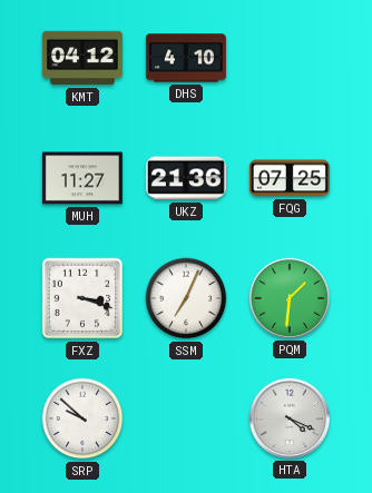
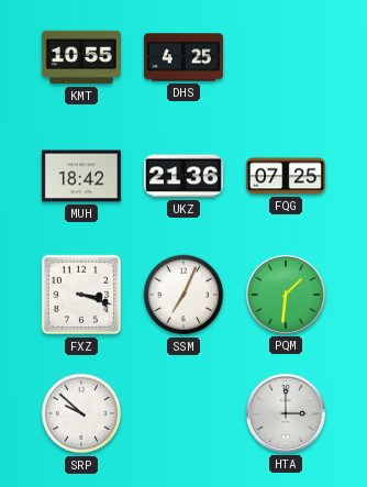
KMT: 04:12 -> 10:55 (81, 57)
DHS: 4:10 -> 4:25 (183, 57)
MUH: 11:27 -> 18:42 (81, 176)
HTA: 4:19 -> 3:00 (286, 413)
